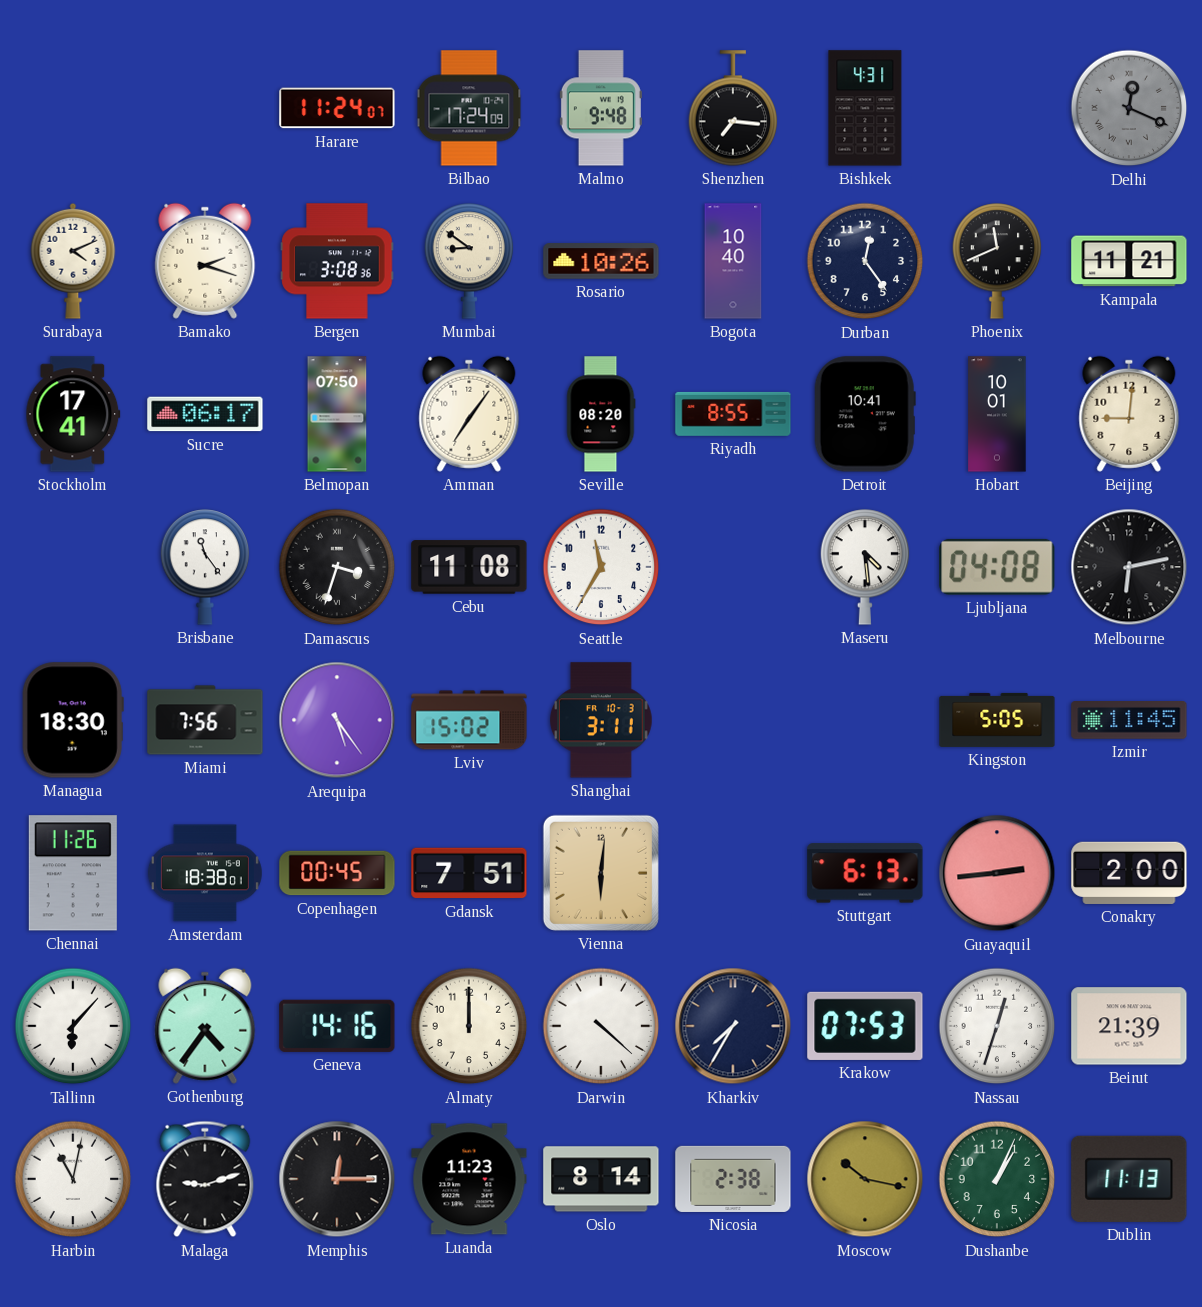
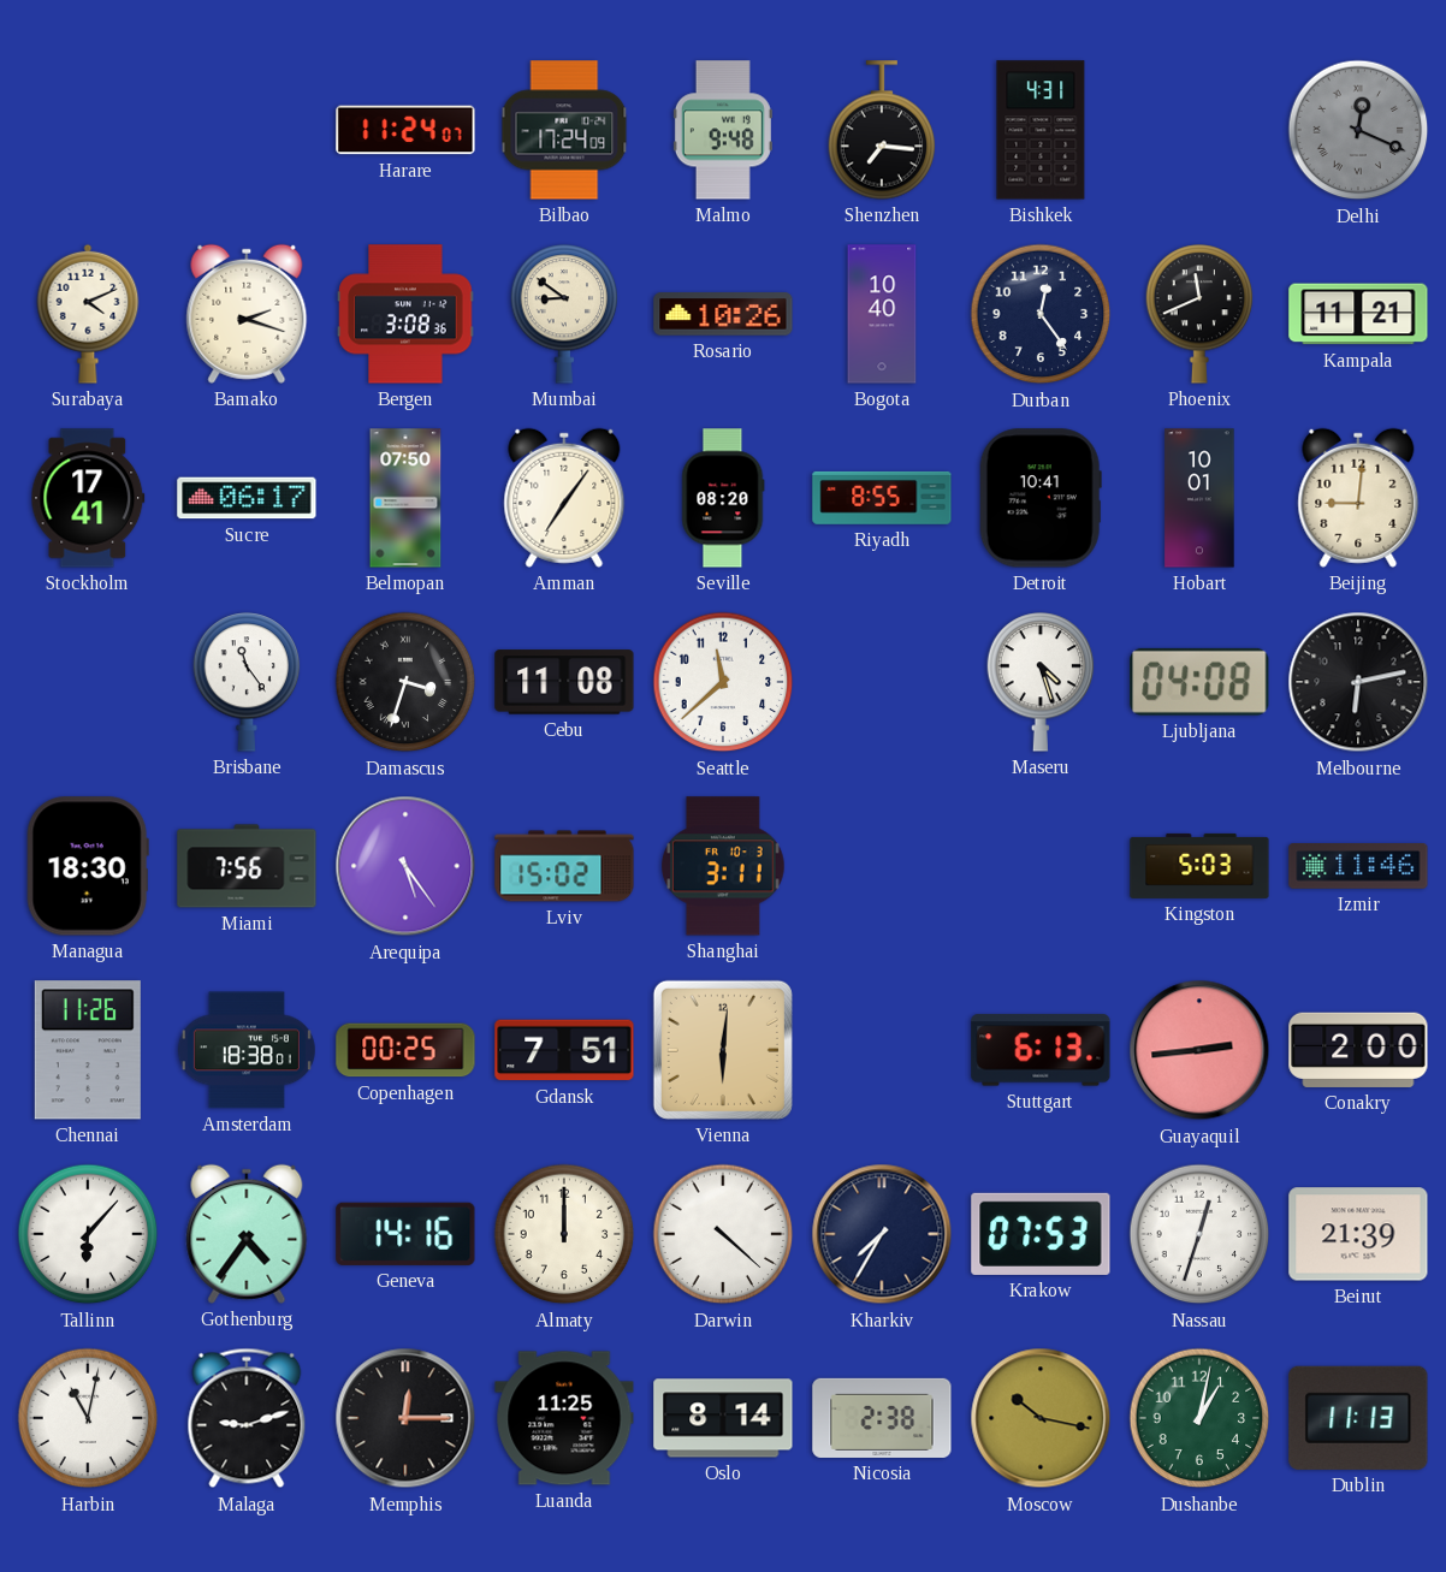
Seattle: 11:35 -> 11:38 (723, 682)
Maseru: 4:29 -> 4:27 (1041, 682)
Kingston: 5:05 -> 5:03 (1199, 866)
Izmir: 11:45 -> 11:46 (1358, 867)
Copenhagen: 00:45 -> 00:25 (405, 1050)
Luanda: 11:23 -> 11:25 (564, 1418)
Dushanbe: 1:04 -> 1:02 (1199, 1418)
